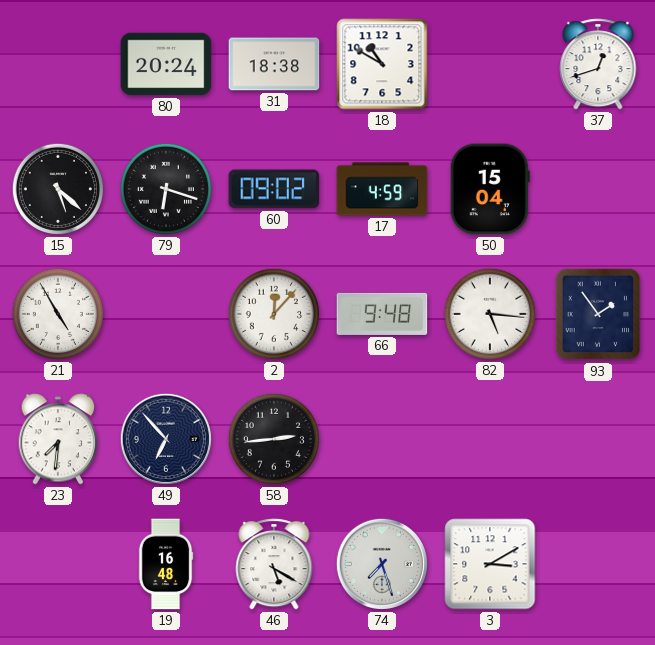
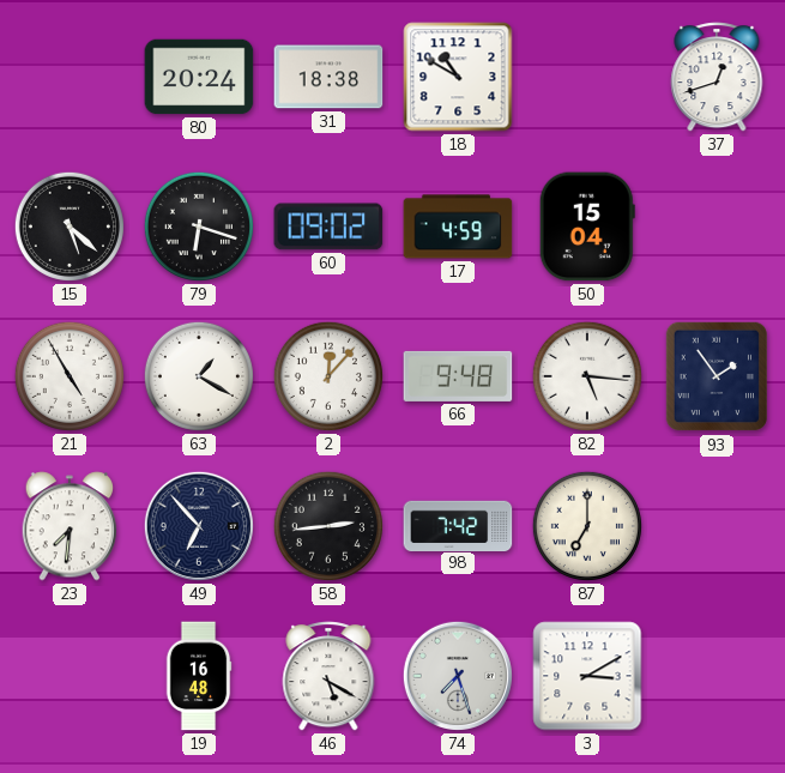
63: none -> 1:20 (199, 376)
98: none -> 7:42 (458, 525)
87: none -> 7:00 (587, 526)
